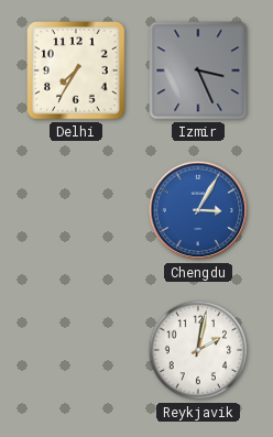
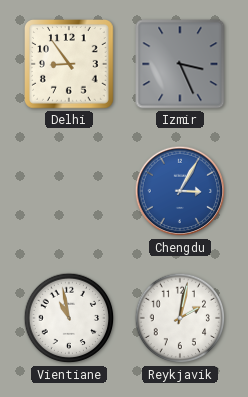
Delhi: 7:35 -> 8:54 (70, 65)
Vientiane: none -> 10:58 (69, 318)
